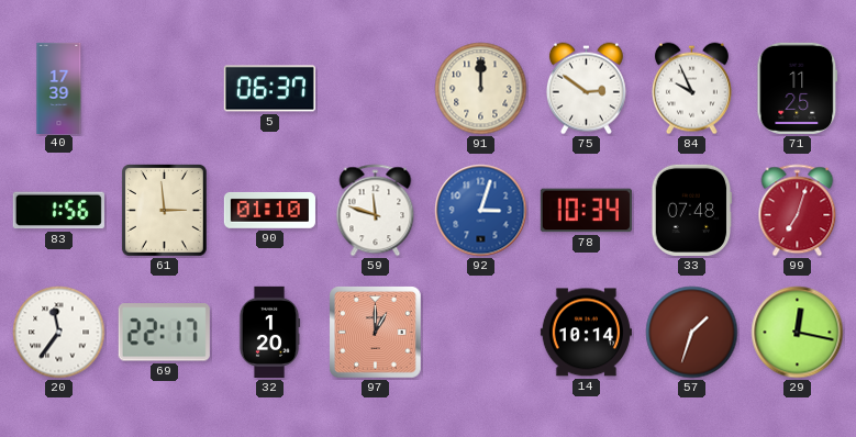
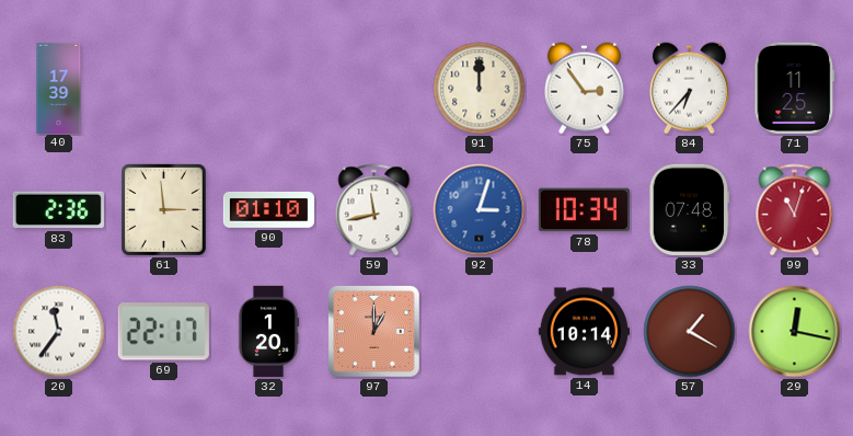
5: 06:37 -> none (269, 89)
75: 2:51 -> 2:54 (584, 89)
84: 9:56 -> 6:37 (689, 89)
83: 1:56 -> 2:36 (58, 210)
59: 11:48 -> 11:43 (374, 210)
99: 7:03 -> 11:03 (795, 210)
57: 1:33 -> 1:20 (690, 332)
